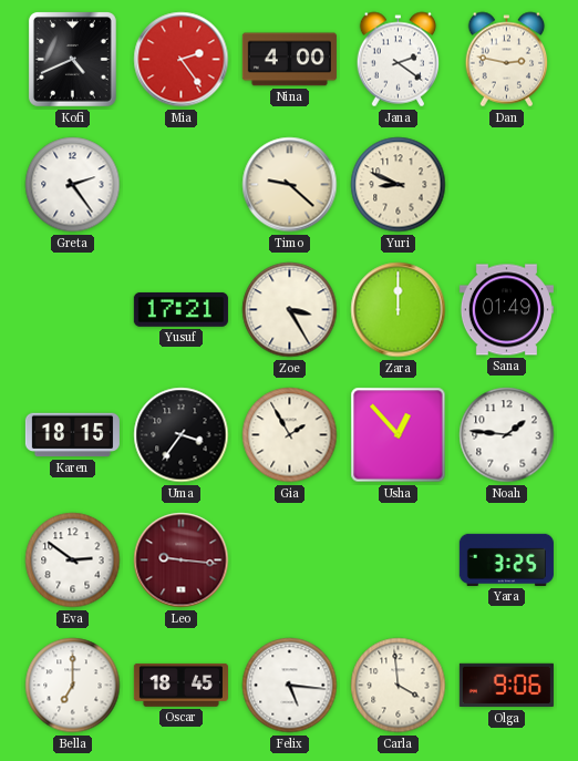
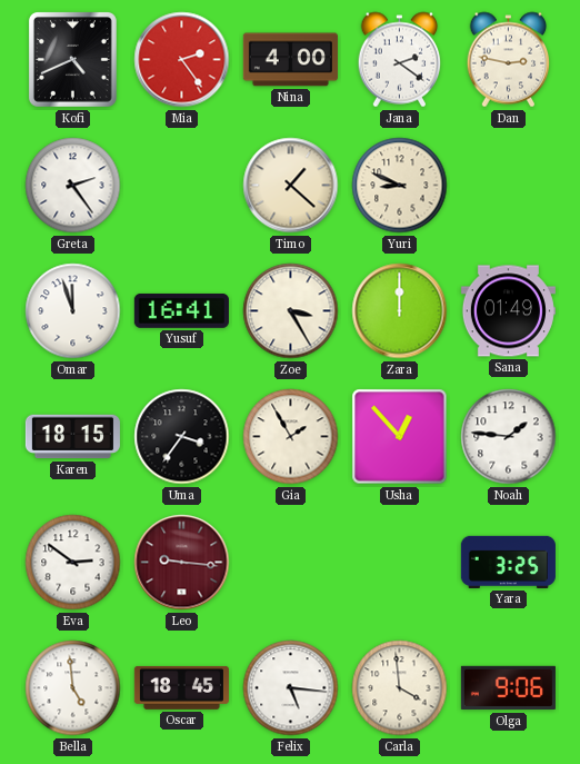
Timo: 9:22 -> 1:22 (291, 186)
Omar: none -> 11:57 (73, 311)
Yusuf: 17:21 -> 16:41 (181, 310)
Bella: 7:00 -> 4:59 (73, 688)
